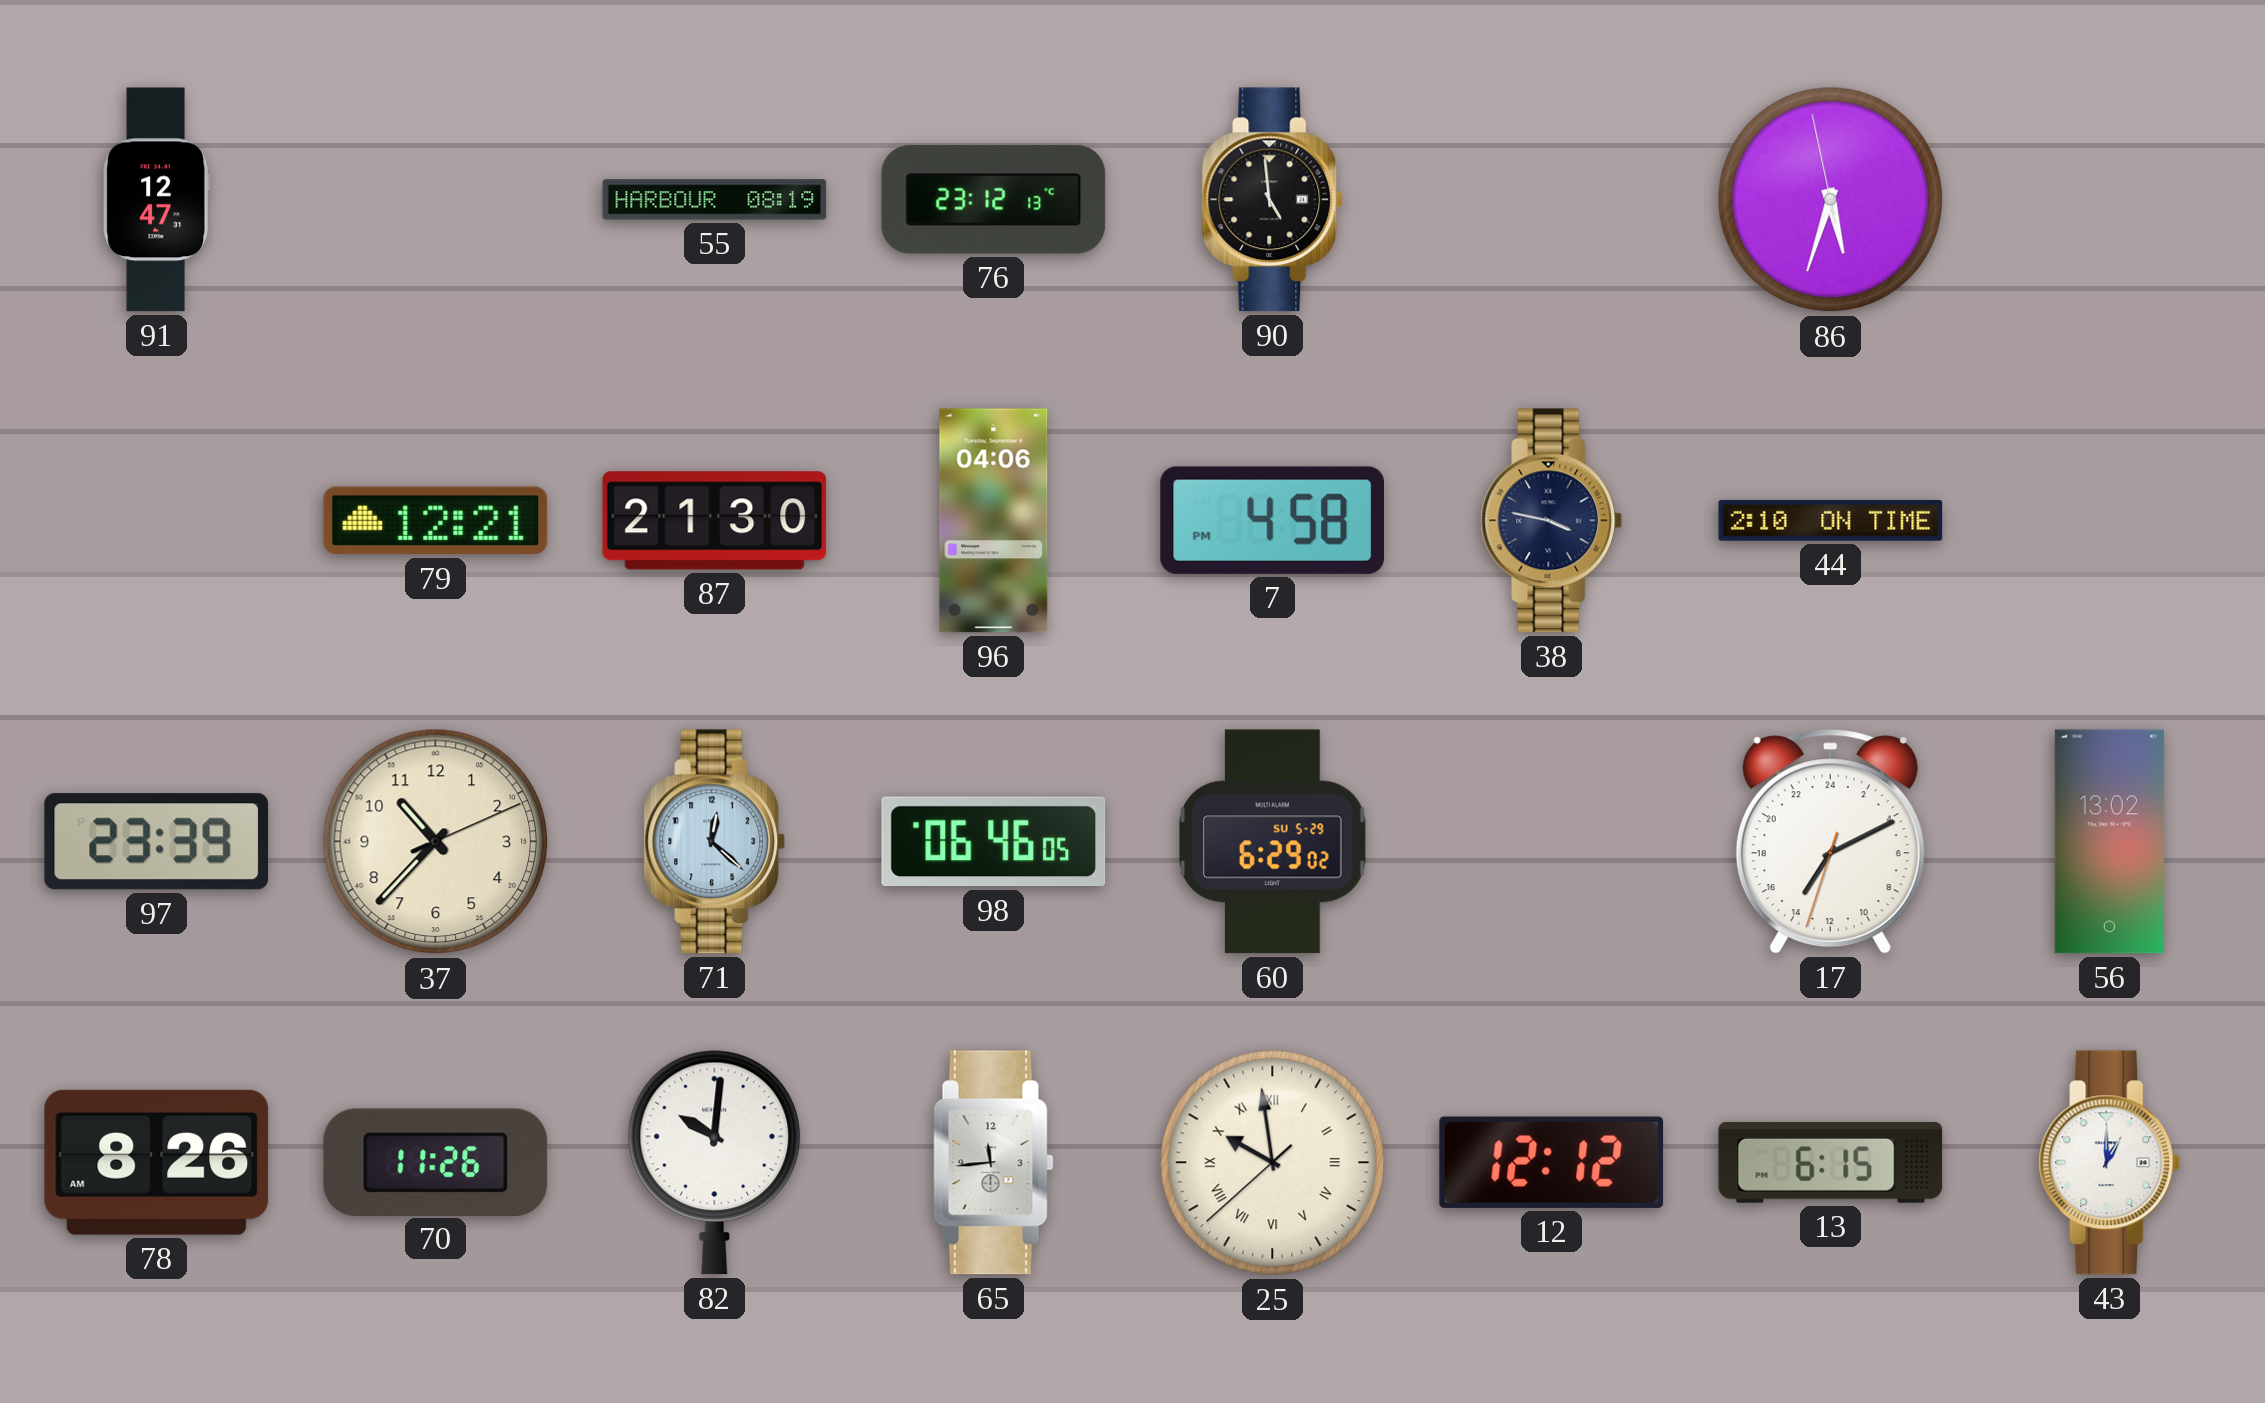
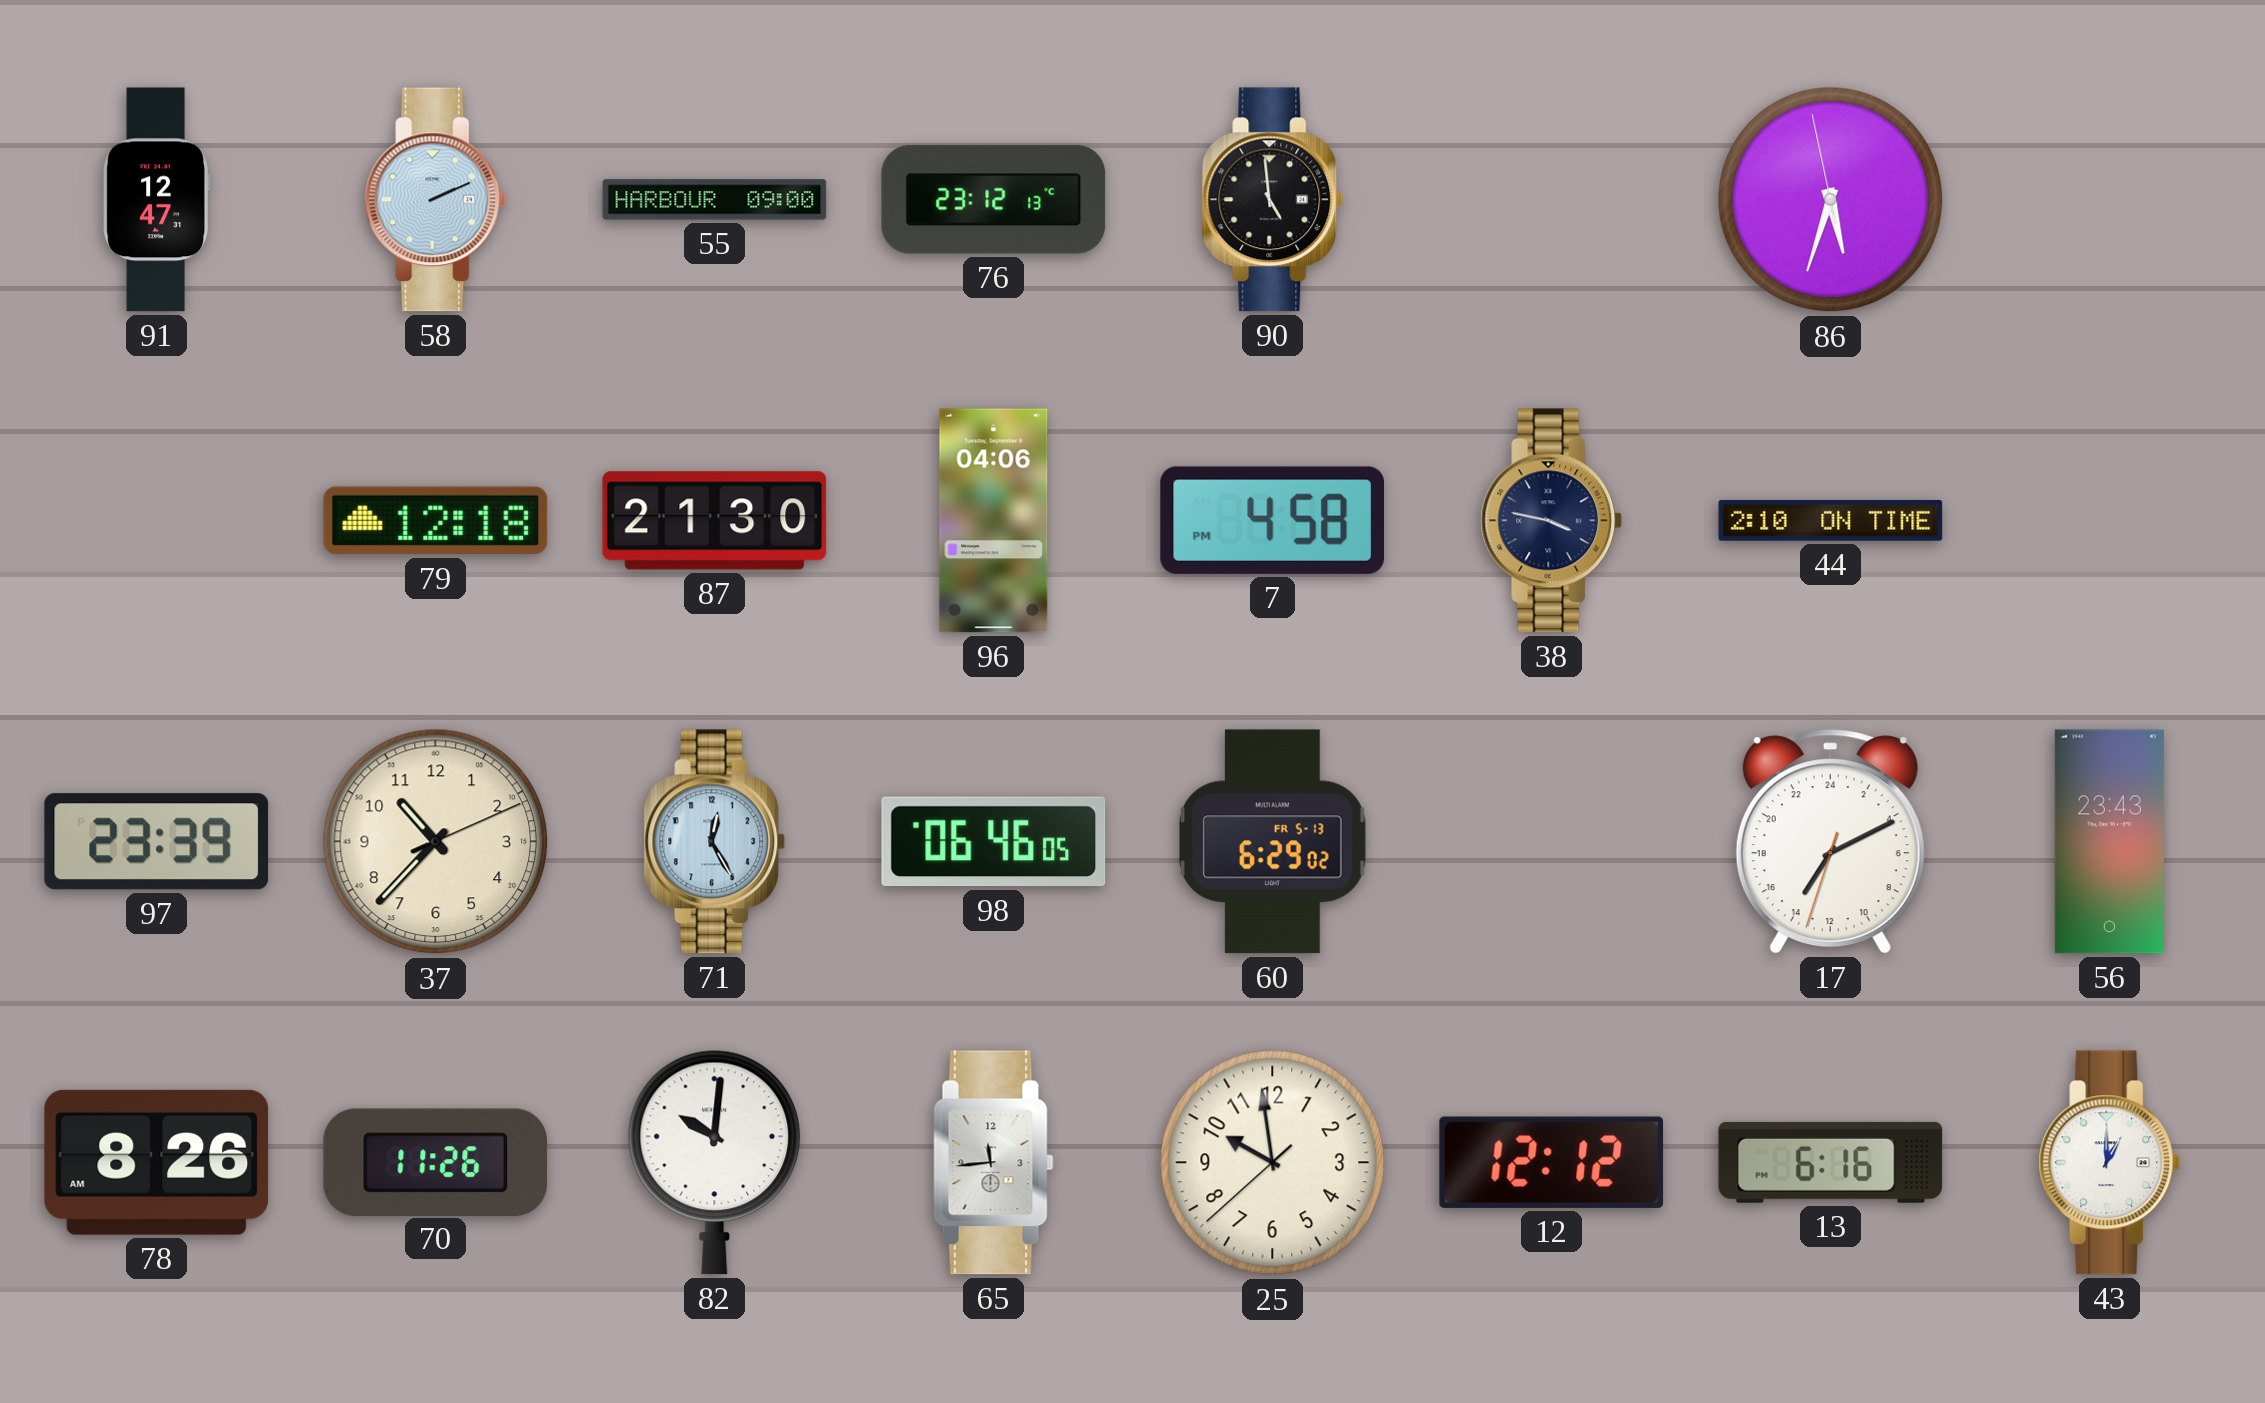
58: none -> 2:11 (436, 200)
55: 08:19 -> 09:00 (715, 200)
79: 12:21 -> 12:18 (436, 521)
71: 12:22 -> 12:25 (715, 842)
60 date: SU 5-29 -> FR 5-13 (1273, 842)
56: 13:02 -> 23:43 (2109, 842)
25 numerals: Roman -> Arabic (1273, 1163)
13: 6:15 -> 6:16 (1831, 1162)
